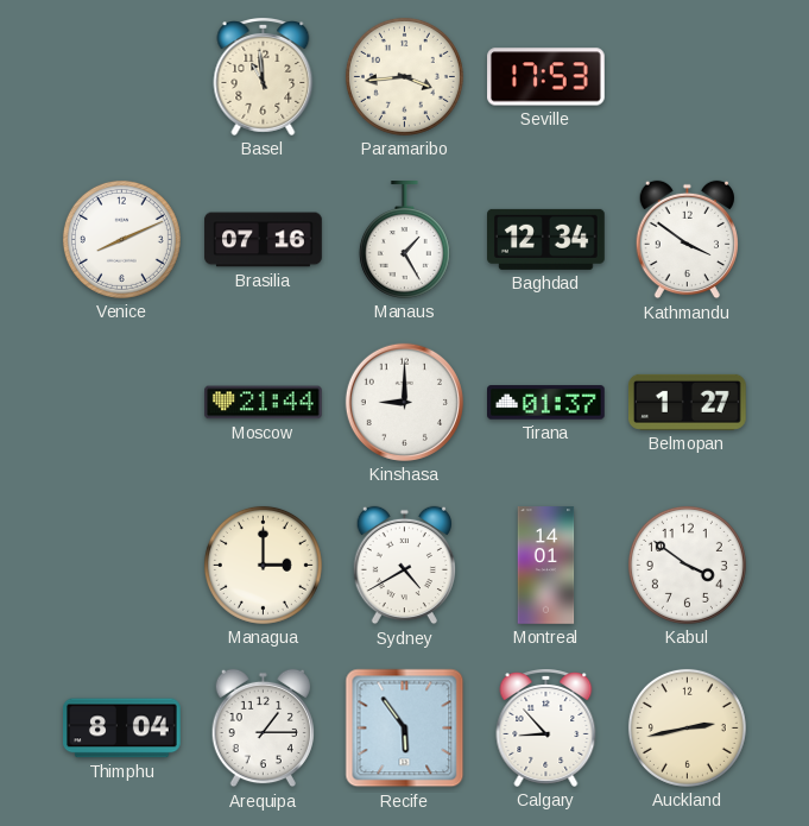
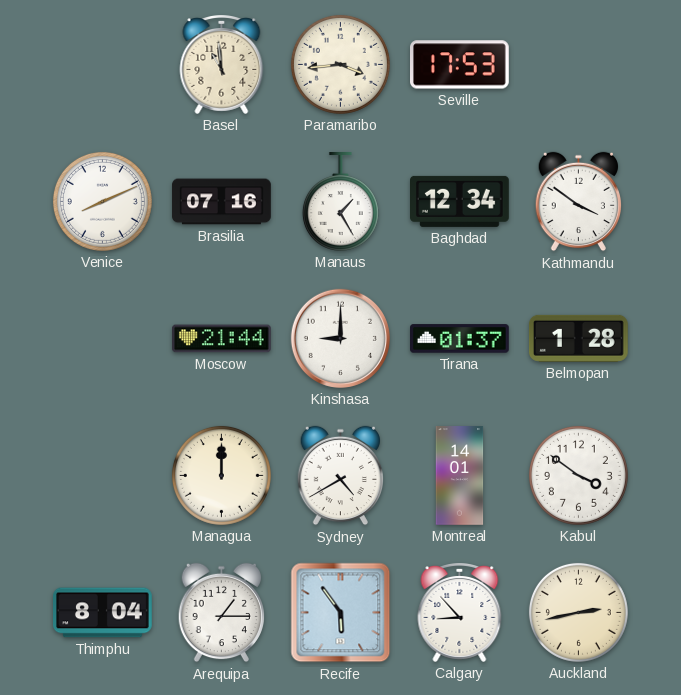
Belmopan: 1:27 -> 1:28 (579, 338)
Managua: 3:00 -> 12:00 (221, 475)
